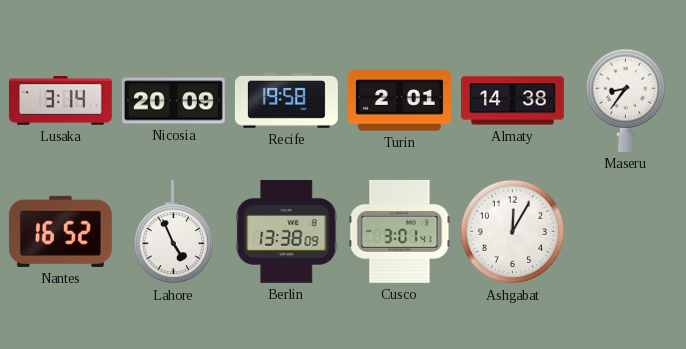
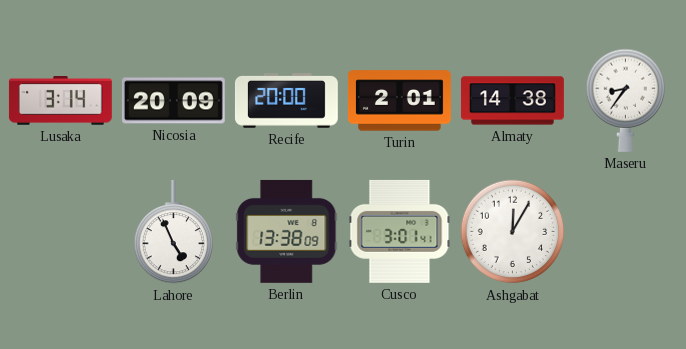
Recife: 19:58 -> 20:00 (286, 101)
Nantes: 16:52 -> none (60, 231)
